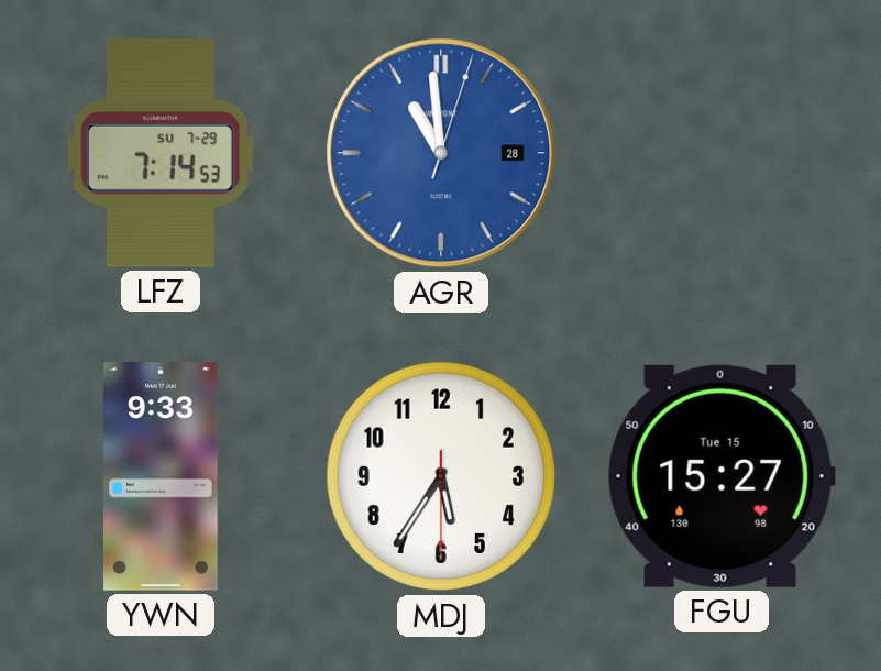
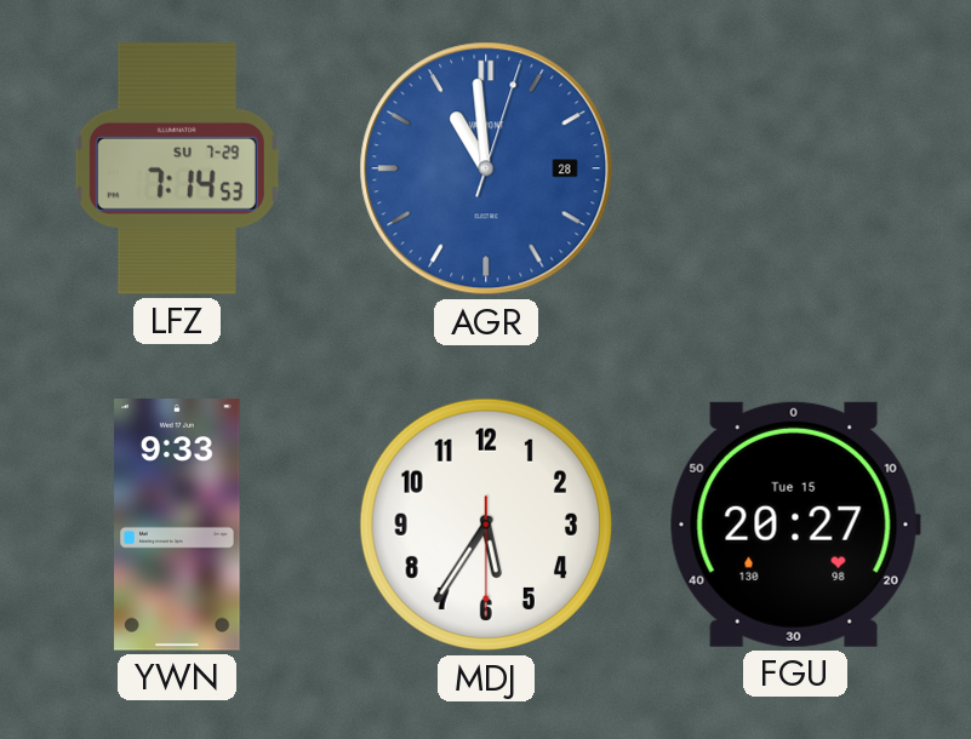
FGU: 15:27 -> 20:27 (795, 525)
